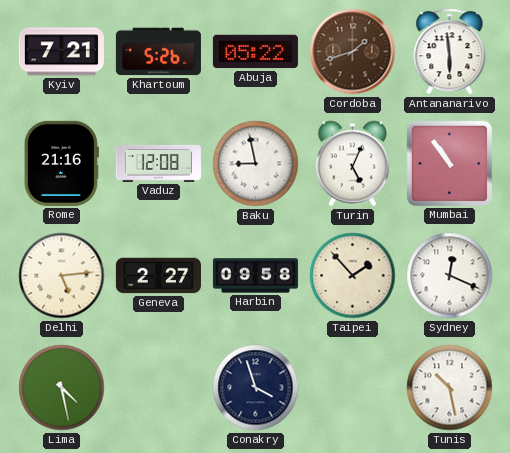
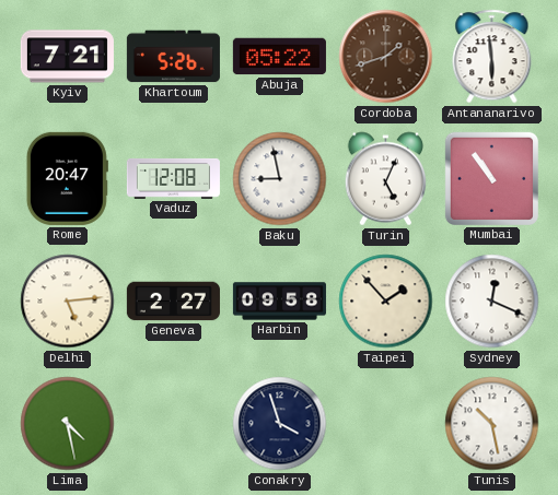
Rome: 21:16 -> 20:47 (67, 178)
